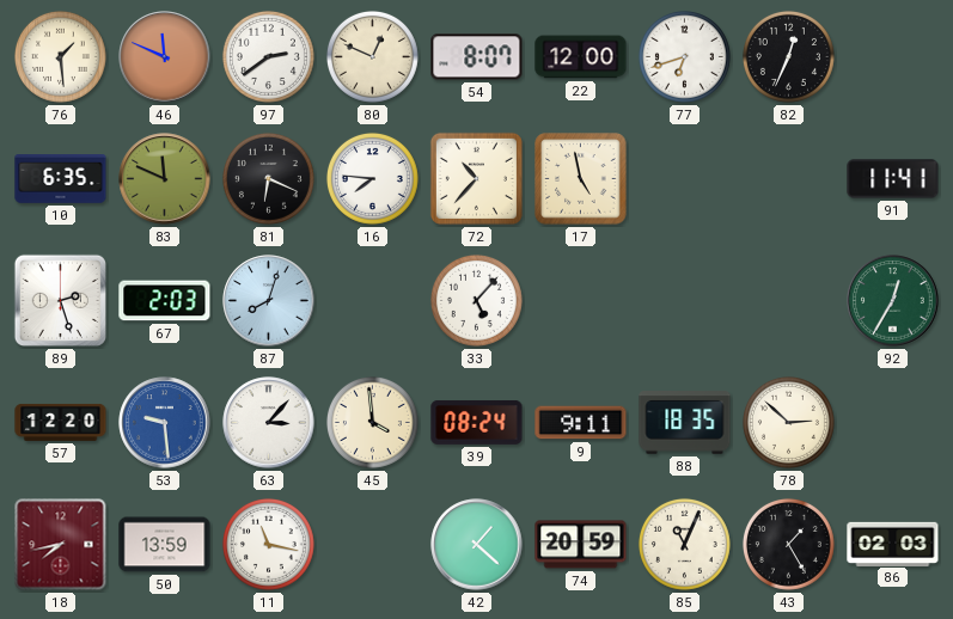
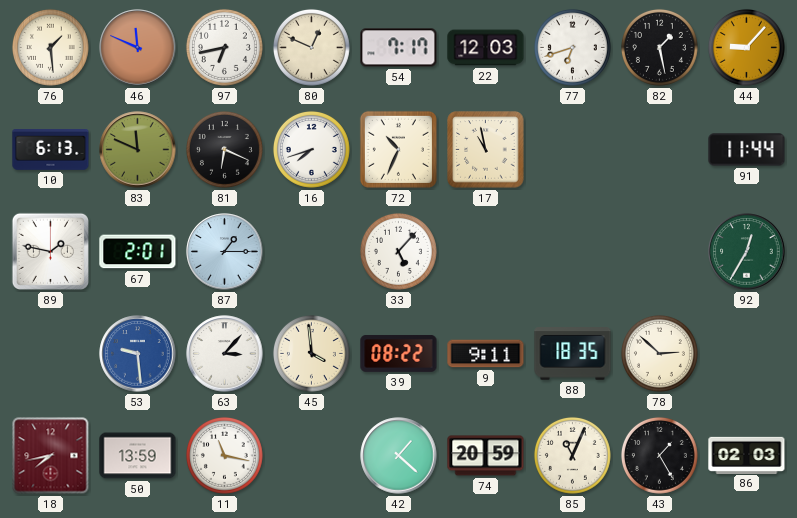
97: 2:39 -> 6:43 (224, 47)
54: 8:07 -> 7:17 (399, 48)
22: 12:00 -> 12:03 (486, 48)
82: 12:34 -> 1:28 (659, 47)
44: none -> 9:07 (746, 47)
10: 6:35 -> 6:13 (51, 150)
16: 7:46 -> 7:42 (311, 149)
72: 10:37 -> 10:34 (398, 149)
17: 4:58 -> 10:58 (486, 150)
91: 11:41 -> 11:44 (747, 150)
89: 2:27 -> 1:47 (50, 251)
67: 2:03 -> 2:01 (138, 252)
87: 8:03 -> 1:15 (225, 252)
57: 12:20 -> none (61, 422)
39: 08:24 -> 08:22 (399, 353)
